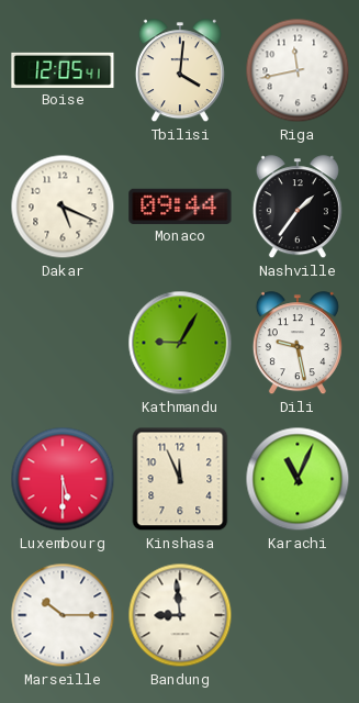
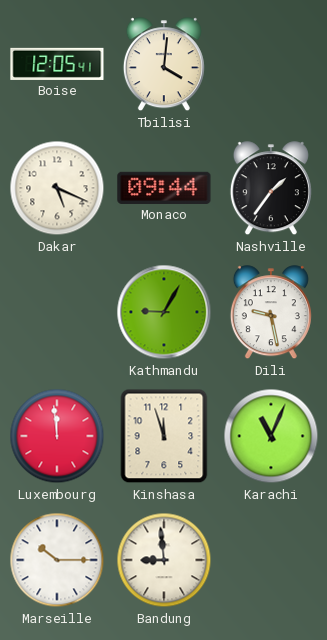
Riga: 11:43 -> none (298, 70)
Luxembourg: 5:30 -> 11:59 (57, 436)
Kinshasa: 11:56 -> 11:57 (164, 436)
